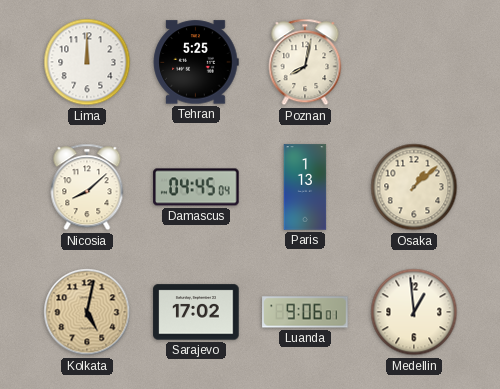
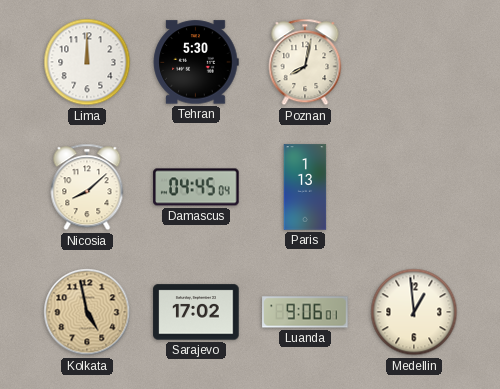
Tehran: 5:25 -> 5:30 (196, 62)
Osaka: 1:08 -> none (414, 187)
Kolkata: 5:02 -> 4:58 (87, 312)
